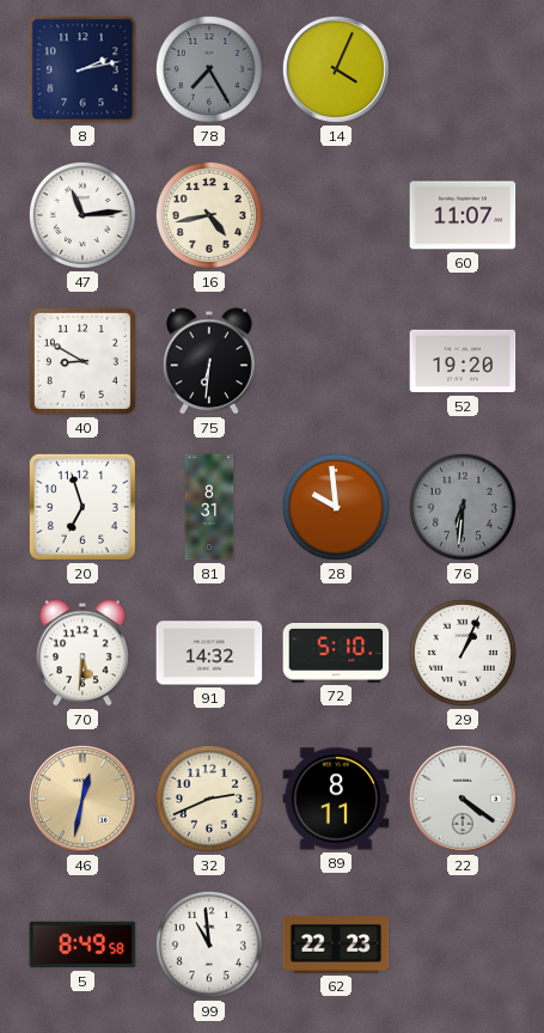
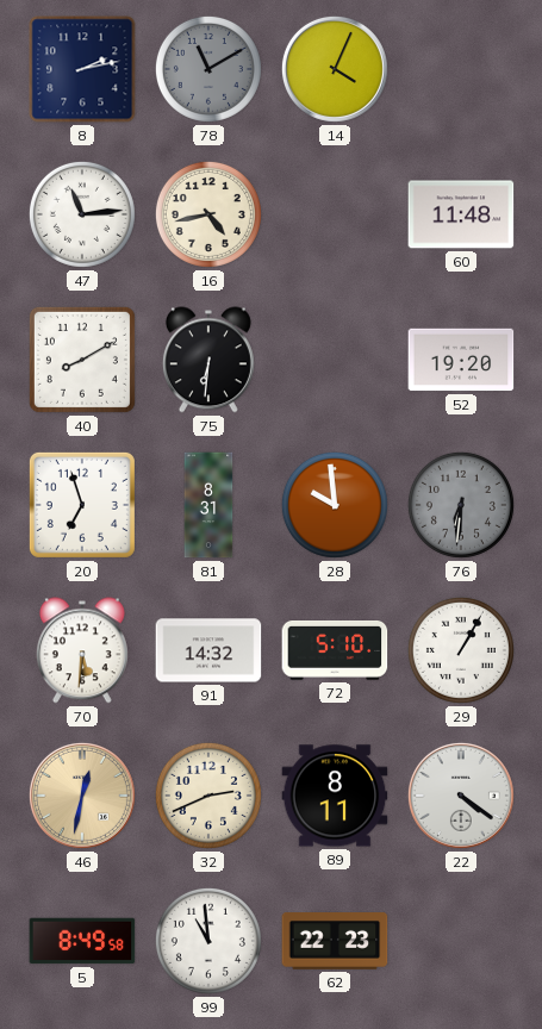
78: 7:25 -> 11:10 (208, 69)
60: 11:07 -> 11:48 (461, 214)
40: 8:50 -> 8:10 (82, 360)
29: 1:04 -> 1:05 (461, 650)
